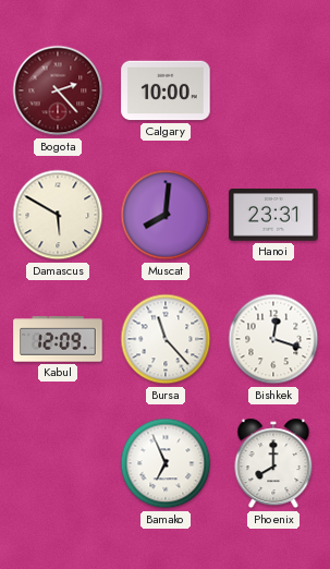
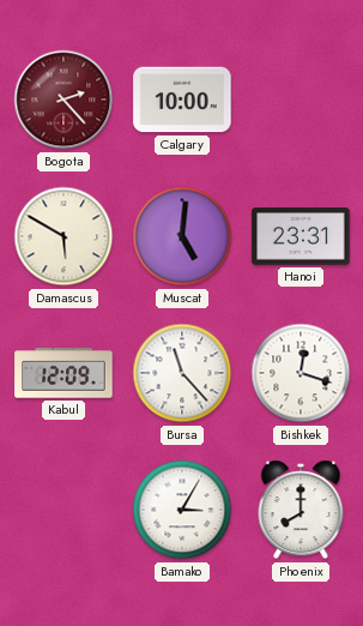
Muscat: 8:01 -> 5:01 (182, 236)
Bamako: 6:56 -> 3:05 (182, 510)
